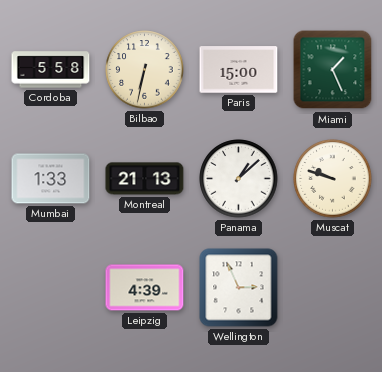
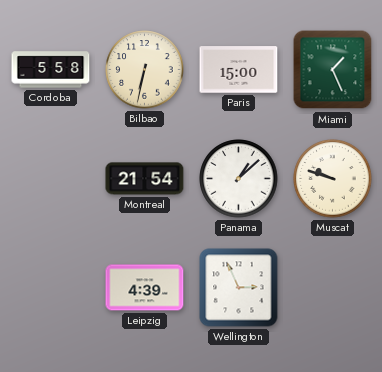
Mumbai: 1:33 -> none (51, 179)
Montreal: 21:13 -> 21:54 (145, 179)
